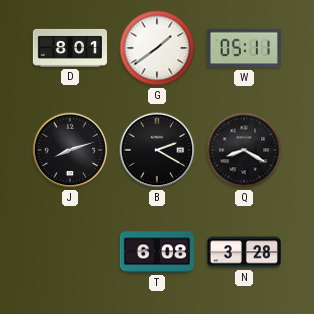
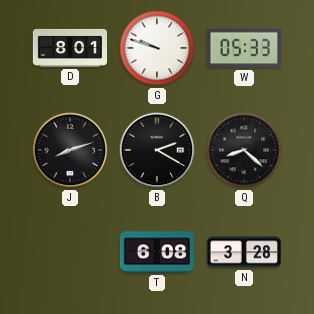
G: 1:39 -> 9:48 (157, 48)
W: 05:11 -> 05:33 (244, 48)
Q: 8:20 -> 8:22 (244, 150)
